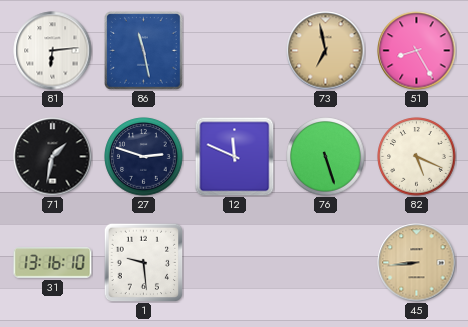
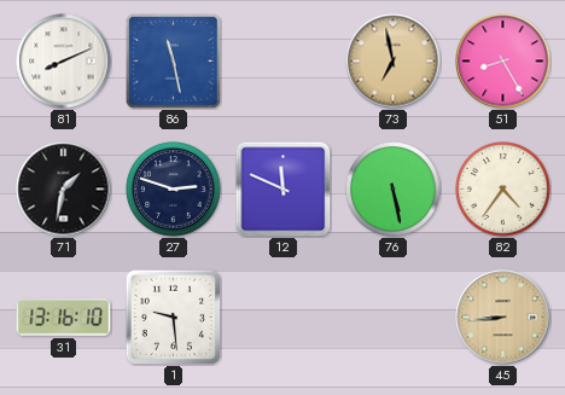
81: 6:14 -> 8:11 (64, 62)
76: 5:27 -> 5:28 (394, 190)
82: 5:19 -> 4:36 (503, 190)
